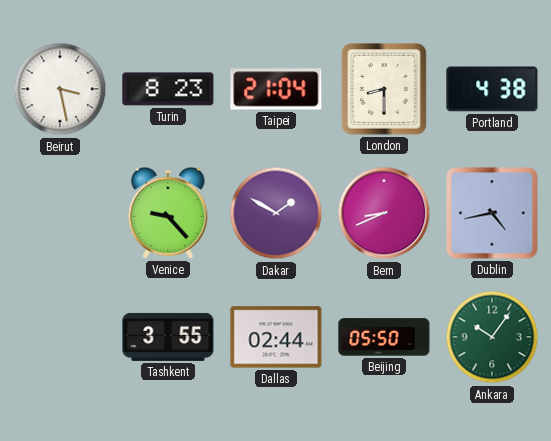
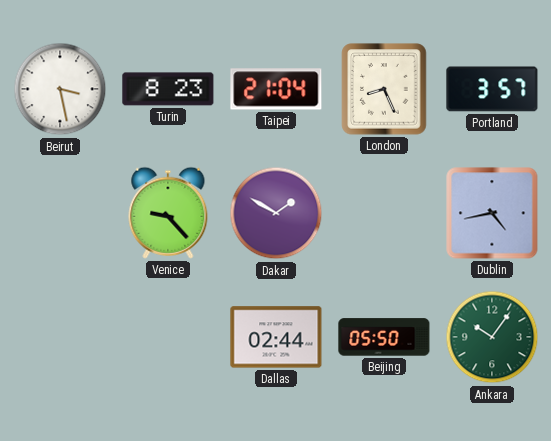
London: 8:30 -> 8:26 (384, 89)
Portland: 4:38 -> 3:57 (492, 89)
Bern: 8:41 -> none (384, 213)
Tashkent: 3:55 -> none (168, 337)
